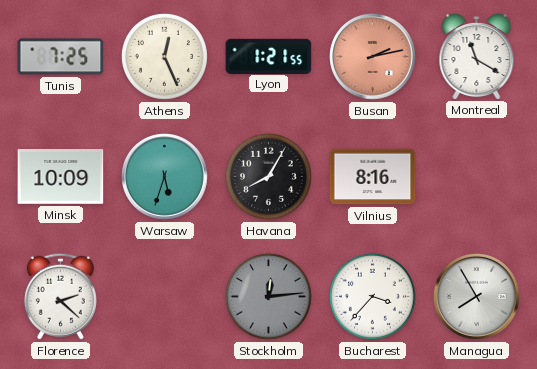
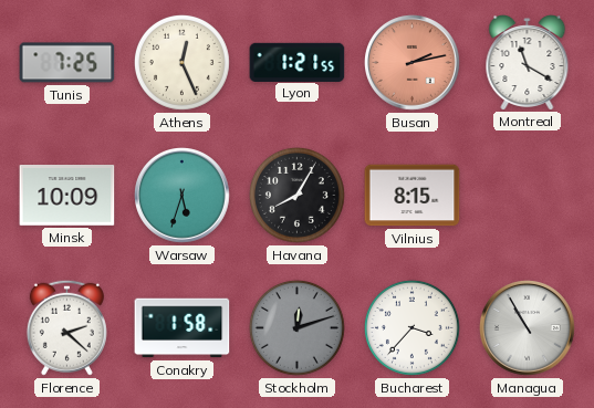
Vilnius: 8:16 -> 8:15 (413, 196)
Conakry: none -> 1:58 (183, 328)
Stockholm: 12:14 -> 12:12 (296, 327)
Managua: 7:55 -> 10:55 (528, 328)
